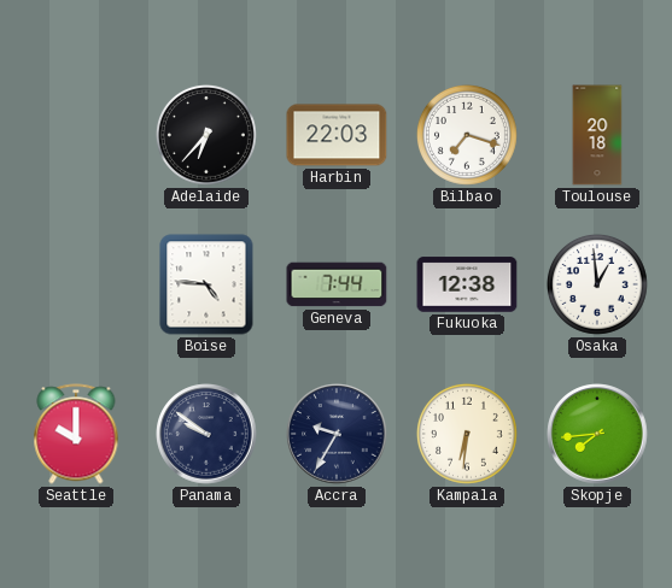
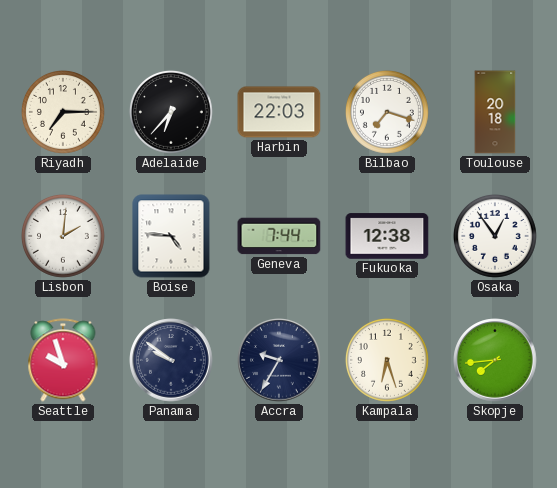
Riyadh: none -> 7:15 (63, 112)
Lisbon: none -> 2:01 (63, 236)
Osaka: 12:59 -> 12:54 (495, 236)
Seattle: 10:00 -> 9:57 (63, 360)
Kampala: 6:31 -> 6:27 (387, 360)
